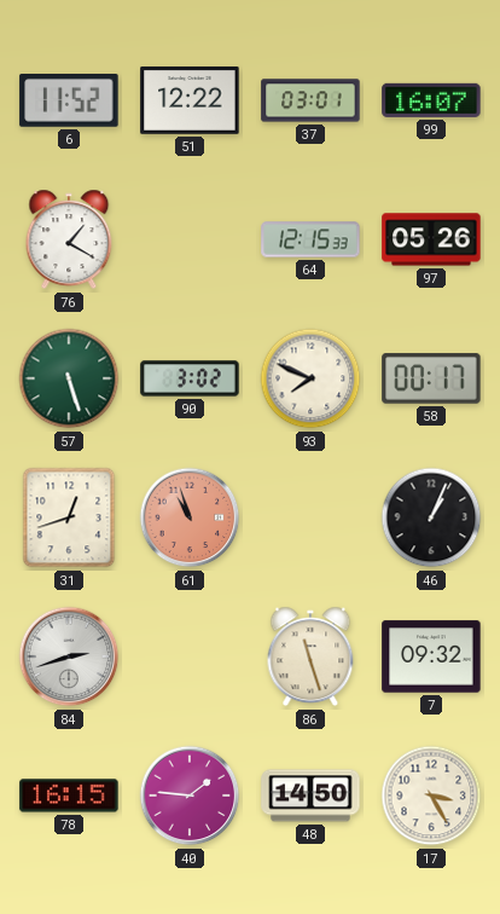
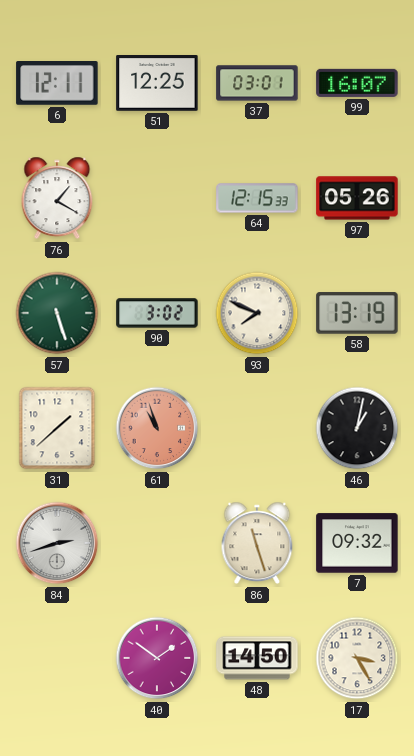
6: 11:52 -> 12:11 (57, 84)
51: 12:22 -> 12:25 (157, 83)
58: 00:17 -> 13:19 (357, 313)
31: 12:42 -> 1:38 (57, 428)
46: 1:04 -> 1:02 (357, 428)
78: 16:15 -> none (69, 796)
40: 1:46 -> 1:51 (157, 658)
